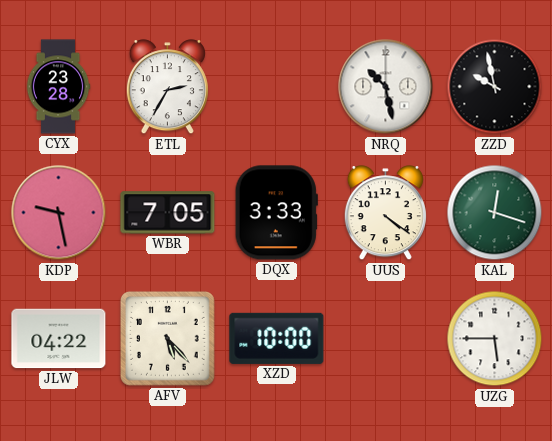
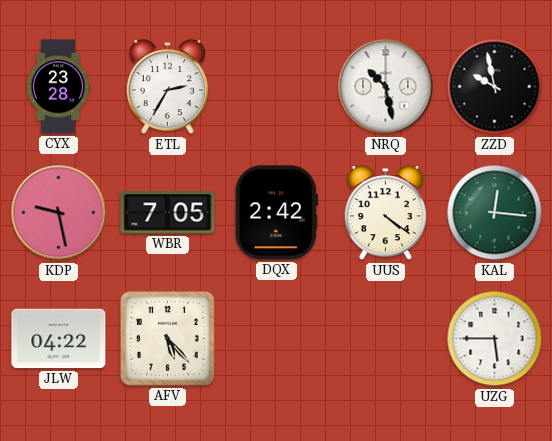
DQX: 3:33 -> 2:42 (276, 213)
KAL: 12:18 -> 12:16 (495, 213)
XZD: 10:00 -> none (277, 338)
